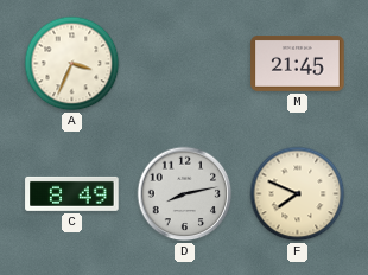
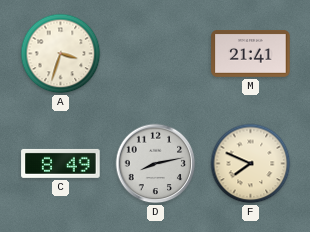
A: 3:34 -> 3:33 (61, 54)
M: 21:45 -> 21:41 (251, 54)
